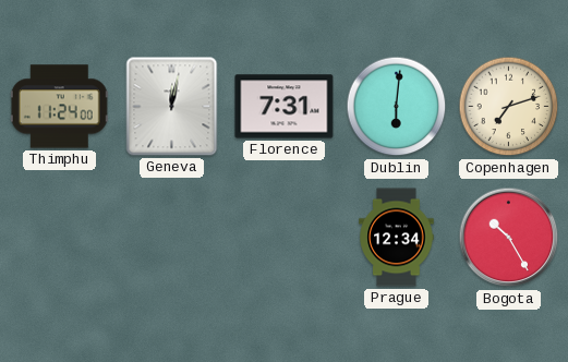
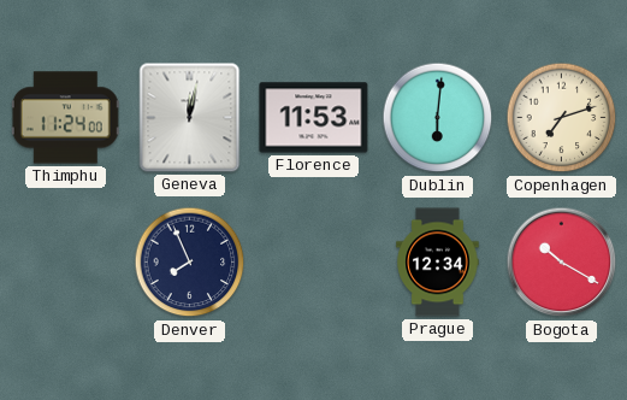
Florence: 7:31 -> 11:53 (314, 118)
Denver: none -> 7:56 (190, 263)
Bogota: 10:25 -> 10:20 (562, 263)
